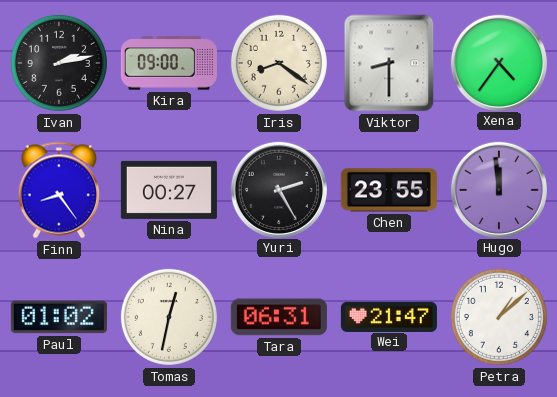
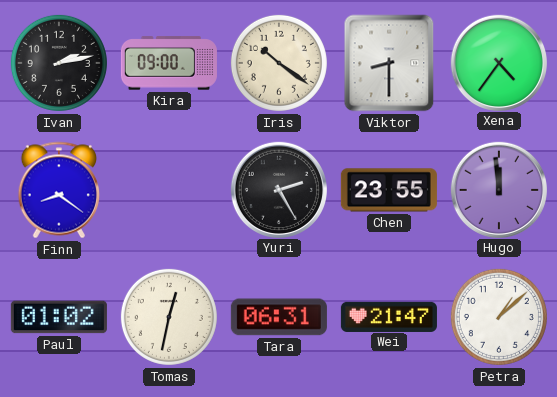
Iris: 8:21 -> 10:21 (279, 63)
Finn: 8:24 -> 8:21 (58, 190)
Nina: 00:27 -> none (169, 190)
